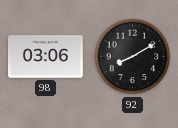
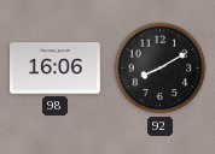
98: 03:06 -> 16:06 (56, 69)
